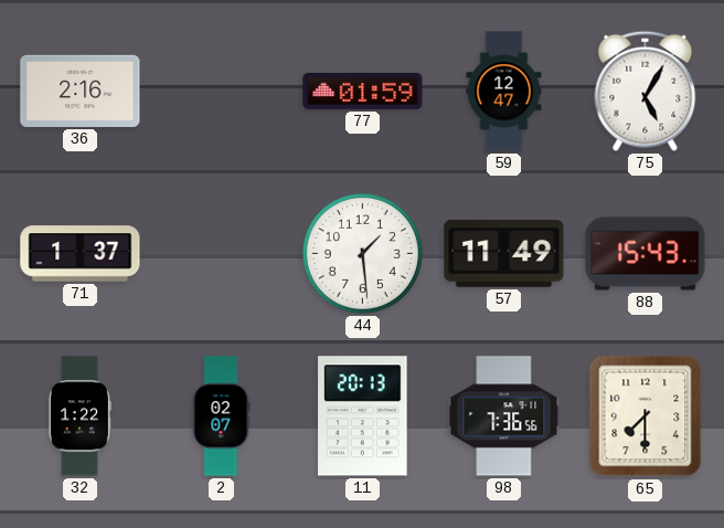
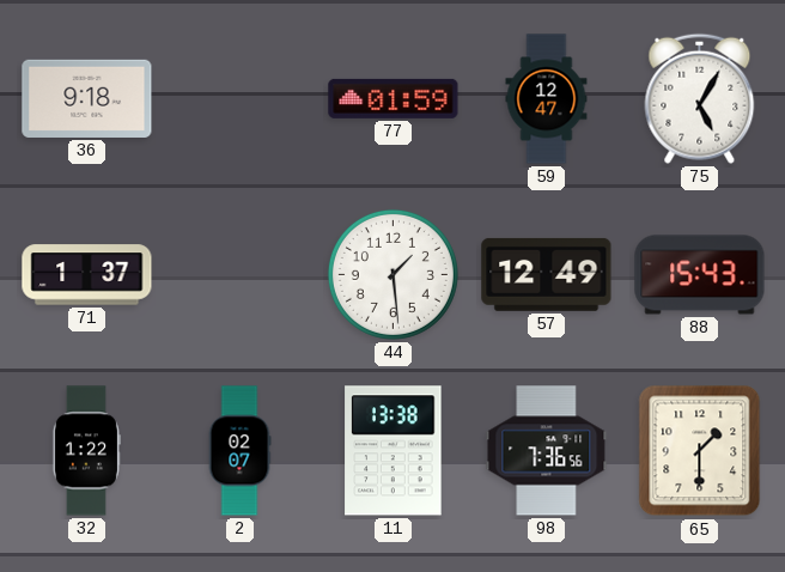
36: 2:16 -> 9:18 (87, 98)
57: 11:49 -> 12:49 (547, 274)
11: 20:13 -> 13:38 (394, 451)
65: 7:30 -> 1:30 (700, 451)
